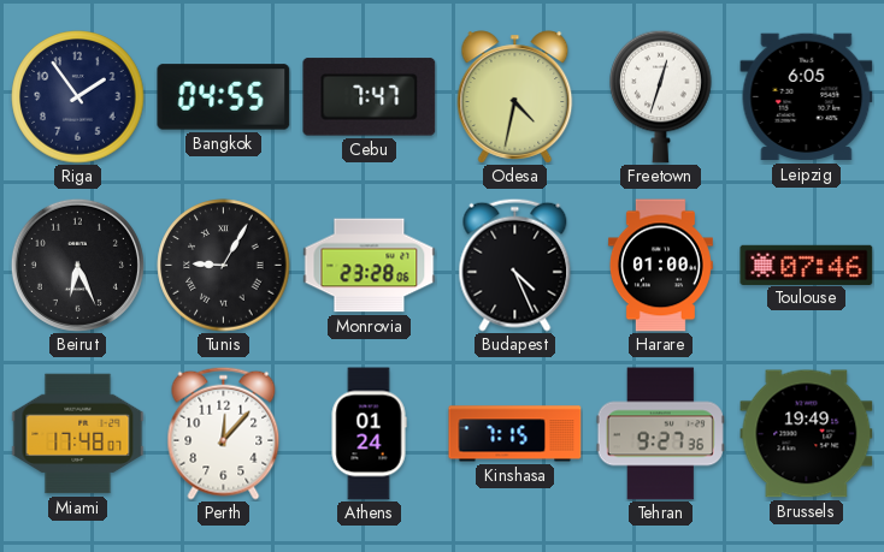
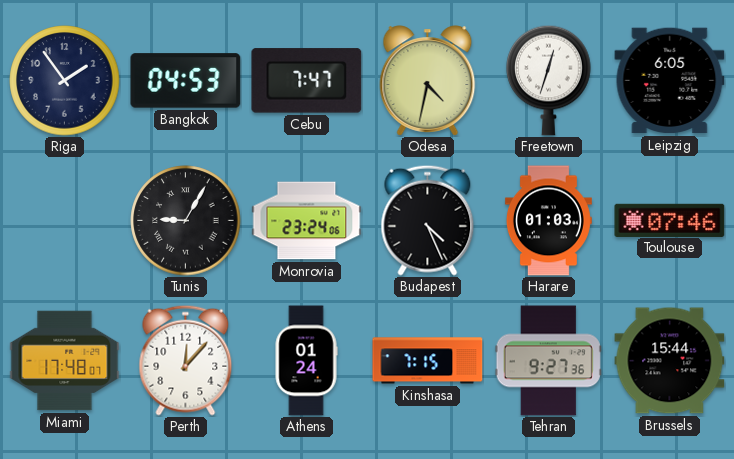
Bangkok: 04:55 -> 04:53 (186, 81)
Beirut: 6:26 -> none (77, 265)
Monrovia: 23:28 -> 23:24 (307, 221)
Harare: 01:00 -> 01:03 (548, 221)
Brussels: 19:49 -> 15:44 (670, 361)
